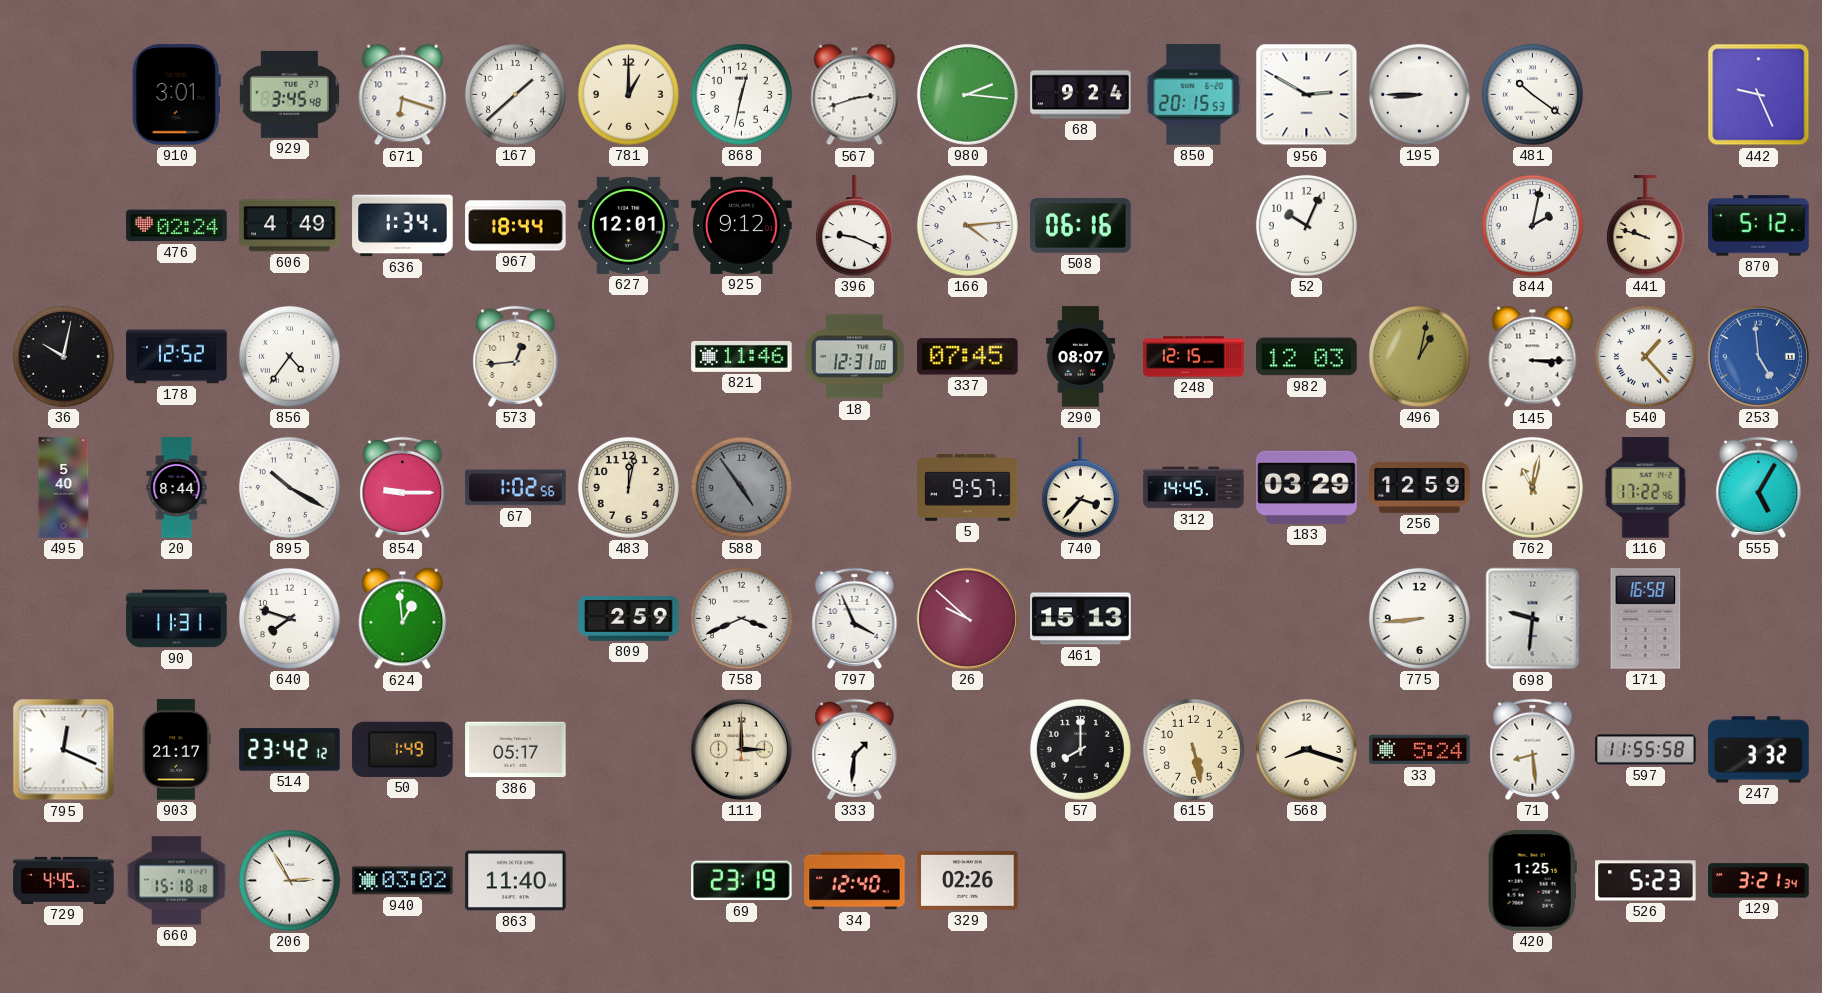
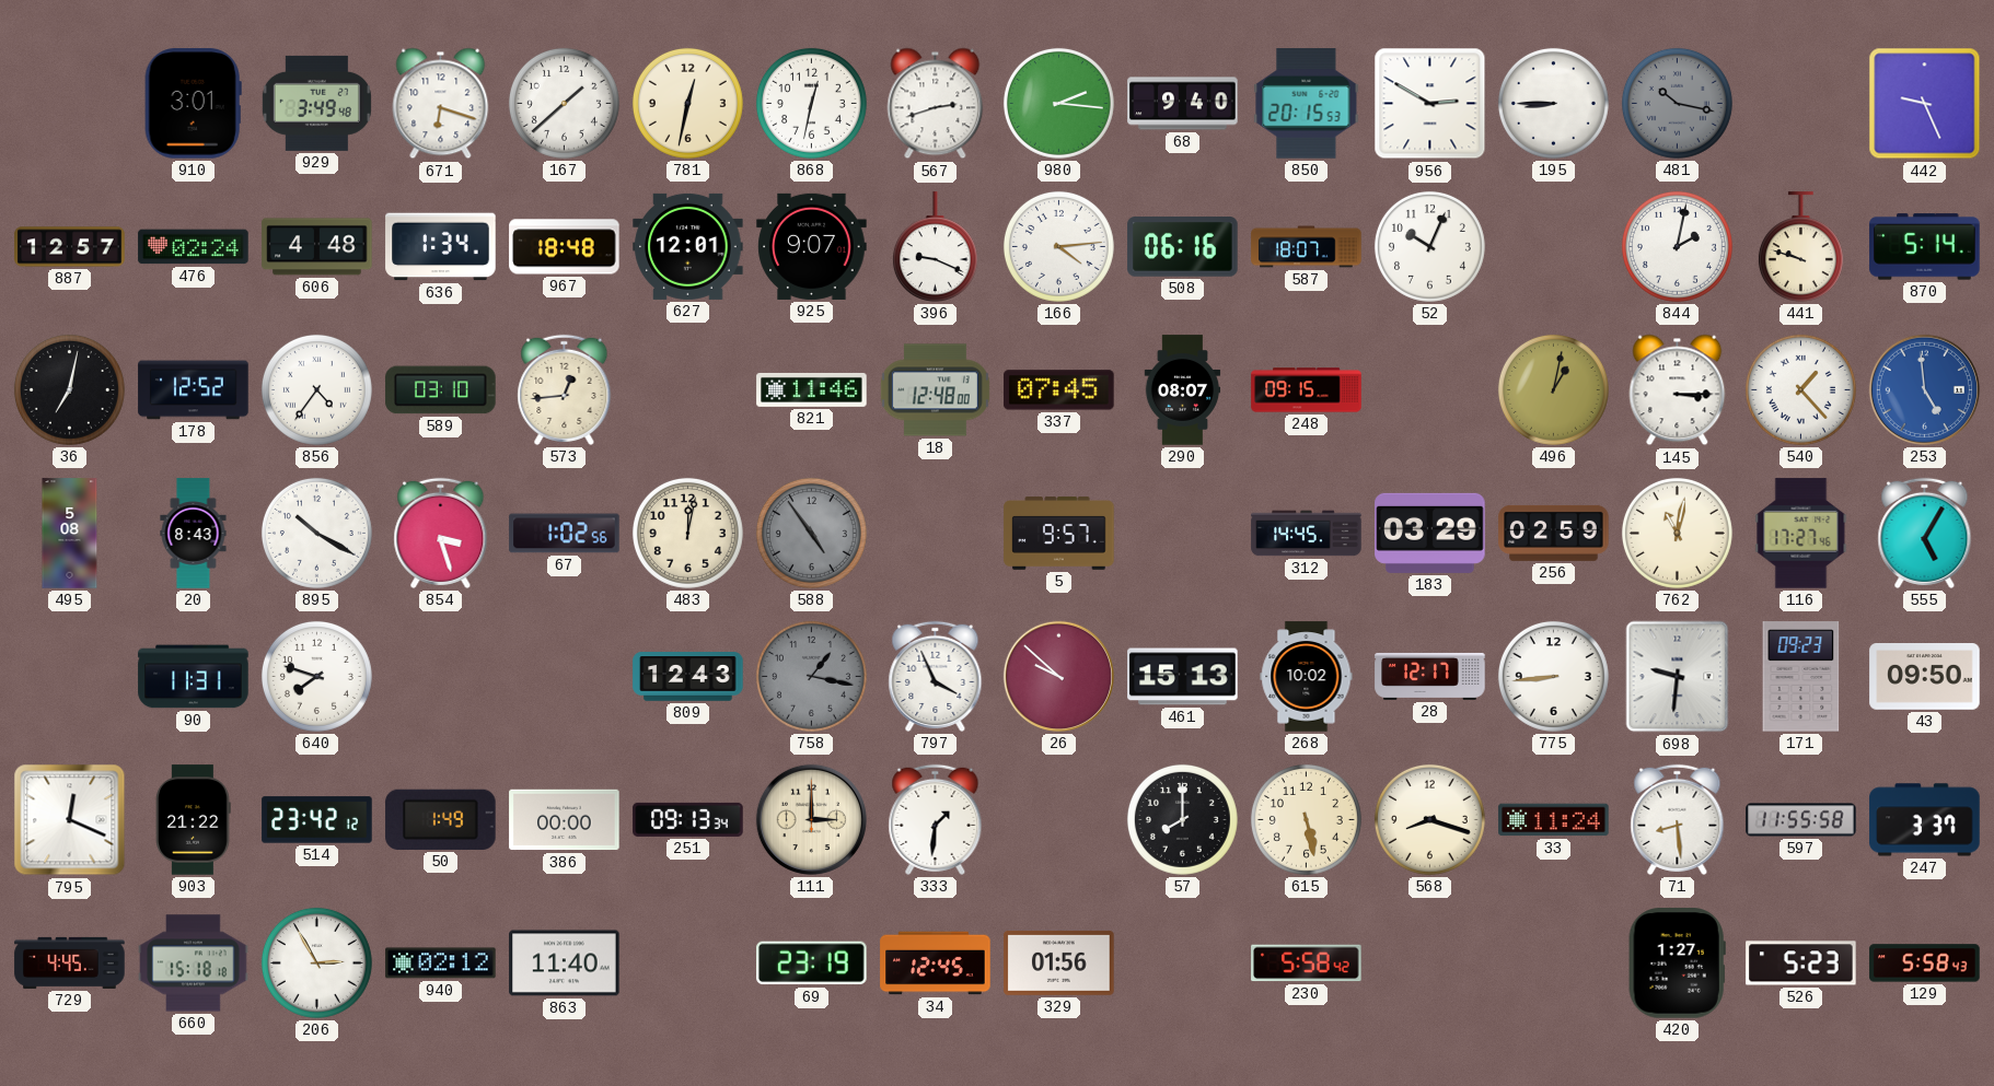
929: 3:45 -> 3:49 (316, 103)
781: 1:00 -> 12:32 (687, 103)
68: 9:24 -> 9:40 (1183, 104)
481: 10:21 -> 10:17 (1677, 103)
481 dial: white -> grey (1677, 103)
887: none -> 12:57 (70, 247)
606: 4:49 -> 4:48 (317, 247)
967: 18:44 -> 18:48 (565, 247)
925: 9:12 -> 9:07 (812, 246)
587: none -> 18:07 (1307, 247)
870: 5:12 -> 5:14 (1925, 247)
36: 10:02 -> 7:02 (69, 389)
589: none -> 03:10 (441, 390)
18: 12:31 -> 12:48 (935, 390)
248: 12:15 -> 09:15 (1307, 390)
982: 12:03 -> none (1307, 357)
495: 5:40 -> 5:08 (70, 534)
20: 8:44 -> 8:43 (194, 534)
854: 9:15 -> 3:27 (441, 533)
740: 3:37 -> none (1080, 488)
256: 12:59 -> 02:59 (1554, 533)
116: 17:22 -> 17:27 (1801, 534)
624: 12:59 -> none (403, 619)
809: 2:59 -> 12:43 (688, 677)
758: 3:41 -> 1:17 (811, 676)
758 dial: white -> grey (811, 676)
268: none -> 10:02 (1307, 677)
28: none -> 12:17 (1430, 676)
171: 16:58 -> 09:23 (1801, 677)
43: none -> 09:50 (1925, 677)
903: 21:17 -> 21:22 (193, 820)
386: 05:17 -> 00:00 (565, 820)
251: none -> 09:13 (688, 819)
33: 5:24 -> 11:24 (1554, 820)
247: 3:32 -> 3:37 (1925, 820)
940: 03:02 -> 02:12 (441, 964)
34: 12:40 -> 12:45 (936, 964)
329: 02:26 -> 01:56 (1059, 964)
230: none -> 5:58 (1307, 964)
420: 1:25 -> 1:27 (1677, 964)
129: 3:21 -> 5:58 (1925, 964)
